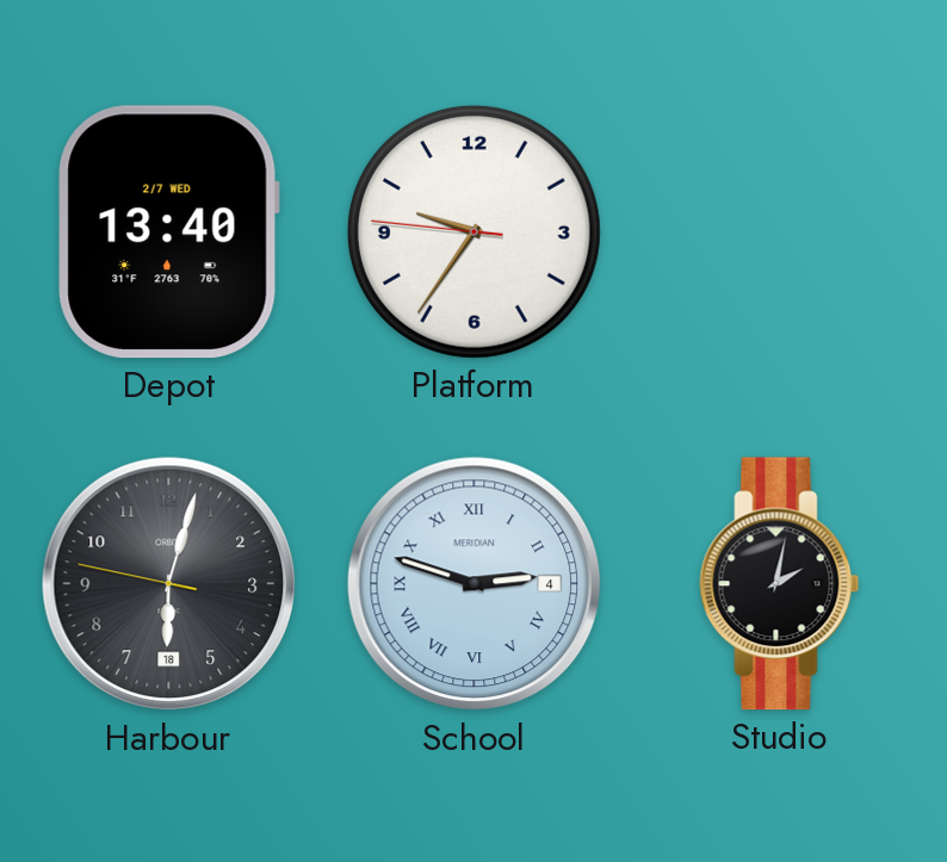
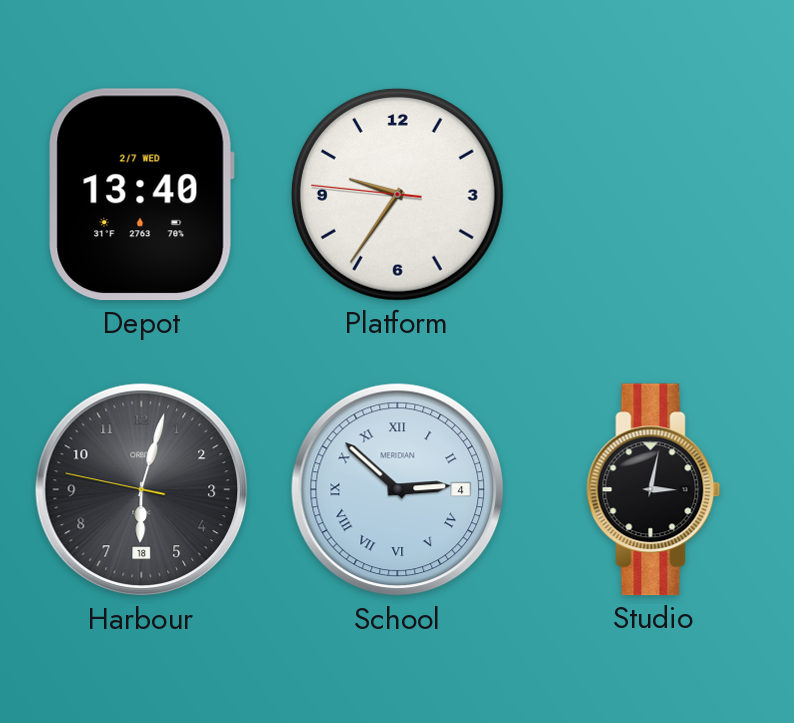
School: 2:48 -> 2:52 (398, 490)
Studio: 2:02 -> 3:02 (654, 490)
